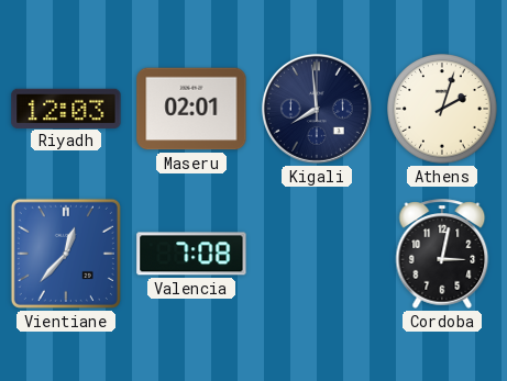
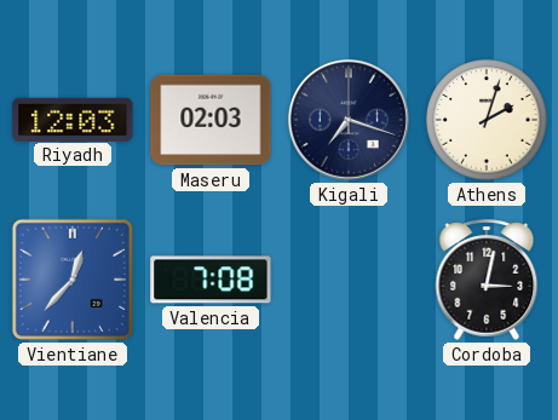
Maseru: 02:01 -> 02:03 (211, 120)
Kigali: 7:59 -> 7:18 (349, 120)
